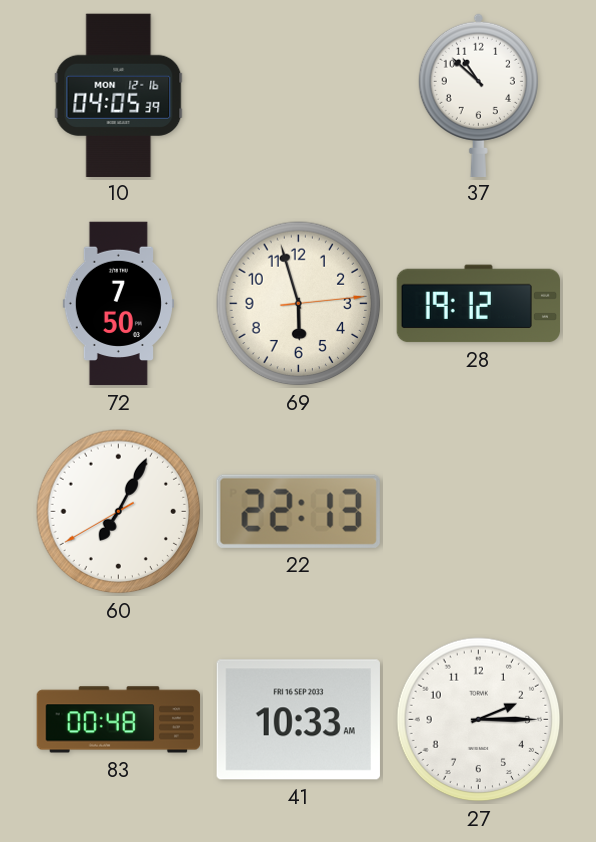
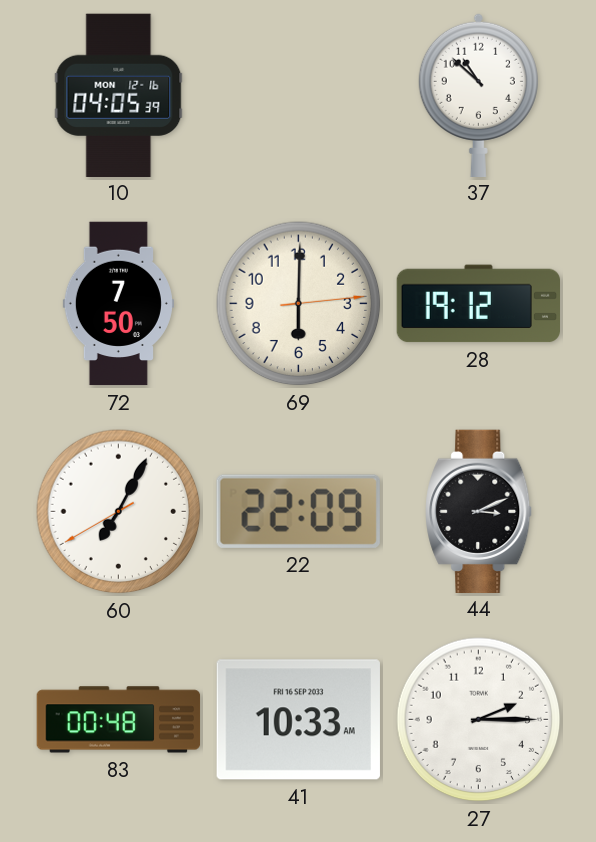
69: 5:57 -> 6:00 (299, 304)
22: 22:13 -> 22:09 (298, 511)
44: none -> 3:11 (479, 511)
